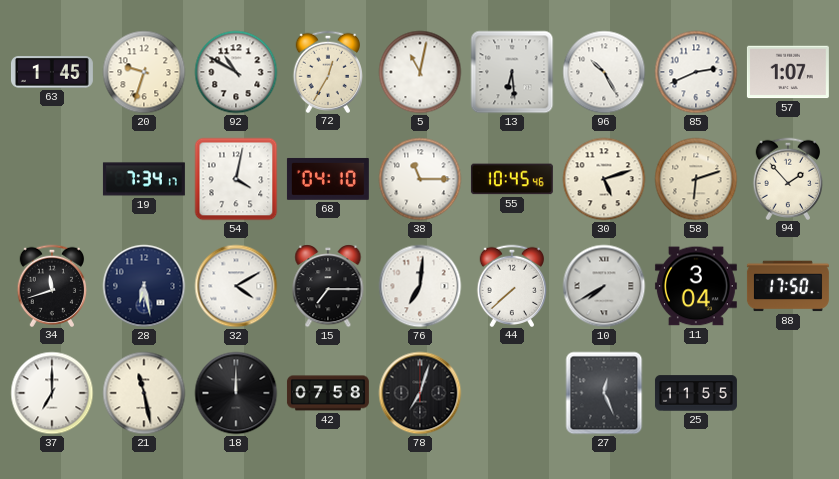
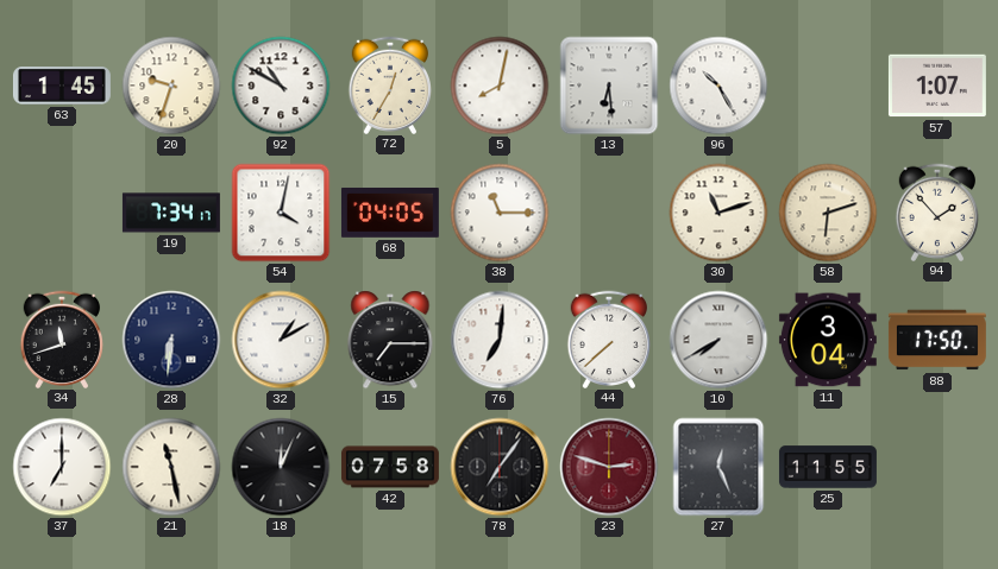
5: 11:02 -> 8:02 (500, 86)
85: 2:41 -> none (696, 72)
68: 04:10 -> 04:05 (390, 213)
55: 10:45 -> none (512, 179)
30: 5:12 -> 11:12 (718, 213)
28: 6:28 -> 6:31 (171, 340)
32: 4:10 -> 1:10 (281, 340)
18: 12:00 -> 12:04 (281, 467)
78: 7:03 -> 7:06 (500, 467)
23: none -> 2:48 (609, 467)
